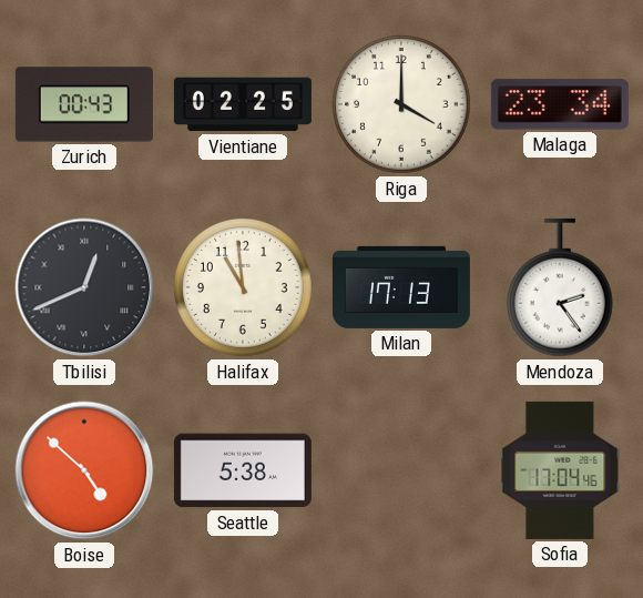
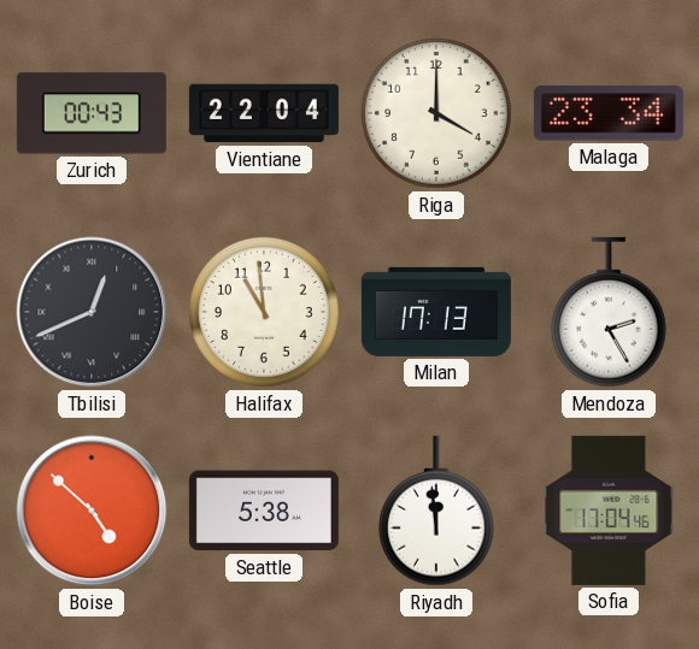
Vientiane: 02:25 -> 22:04 (264, 113)
Mendoza: 2:24 -> 2:25 (609, 312)
Riyadh: none -> 11:59 (436, 511)
